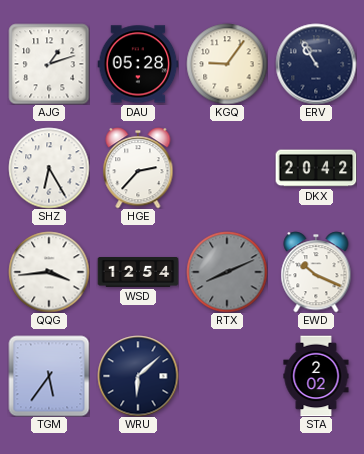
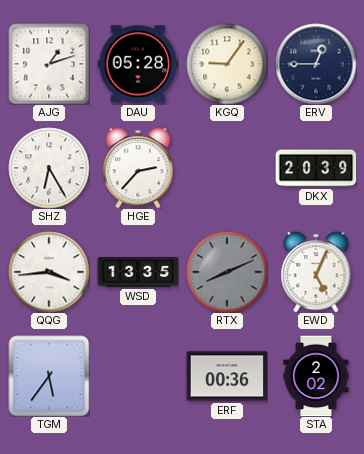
ERV: 10:55 -> 12:45 (316, 64)
DKX: 20:42 -> 20:39 (316, 168)
WSD: 12:54 -> 13:35 (138, 273)
EWD: 10:19 -> 5:04 (316, 272)
WRU: 6:08 -> none (138, 376)
ERF: none -> 00:36 (227, 376)
